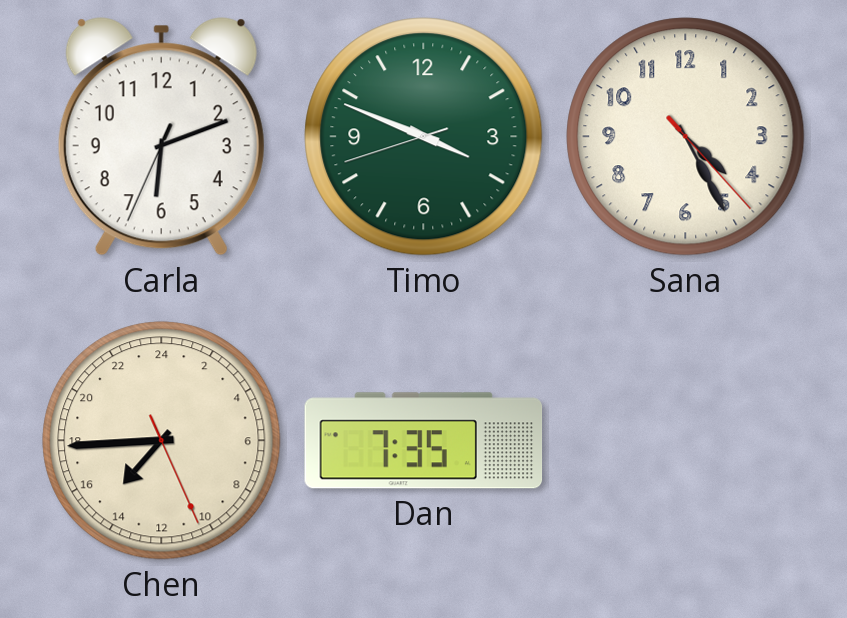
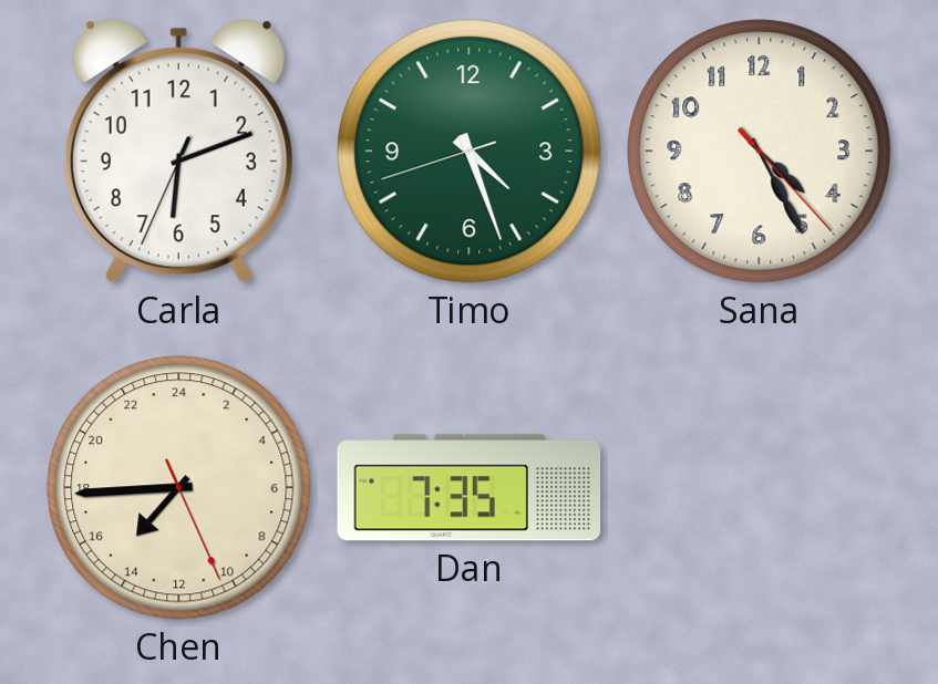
Timo: 3:48 -> 4:26 (470, 152)
